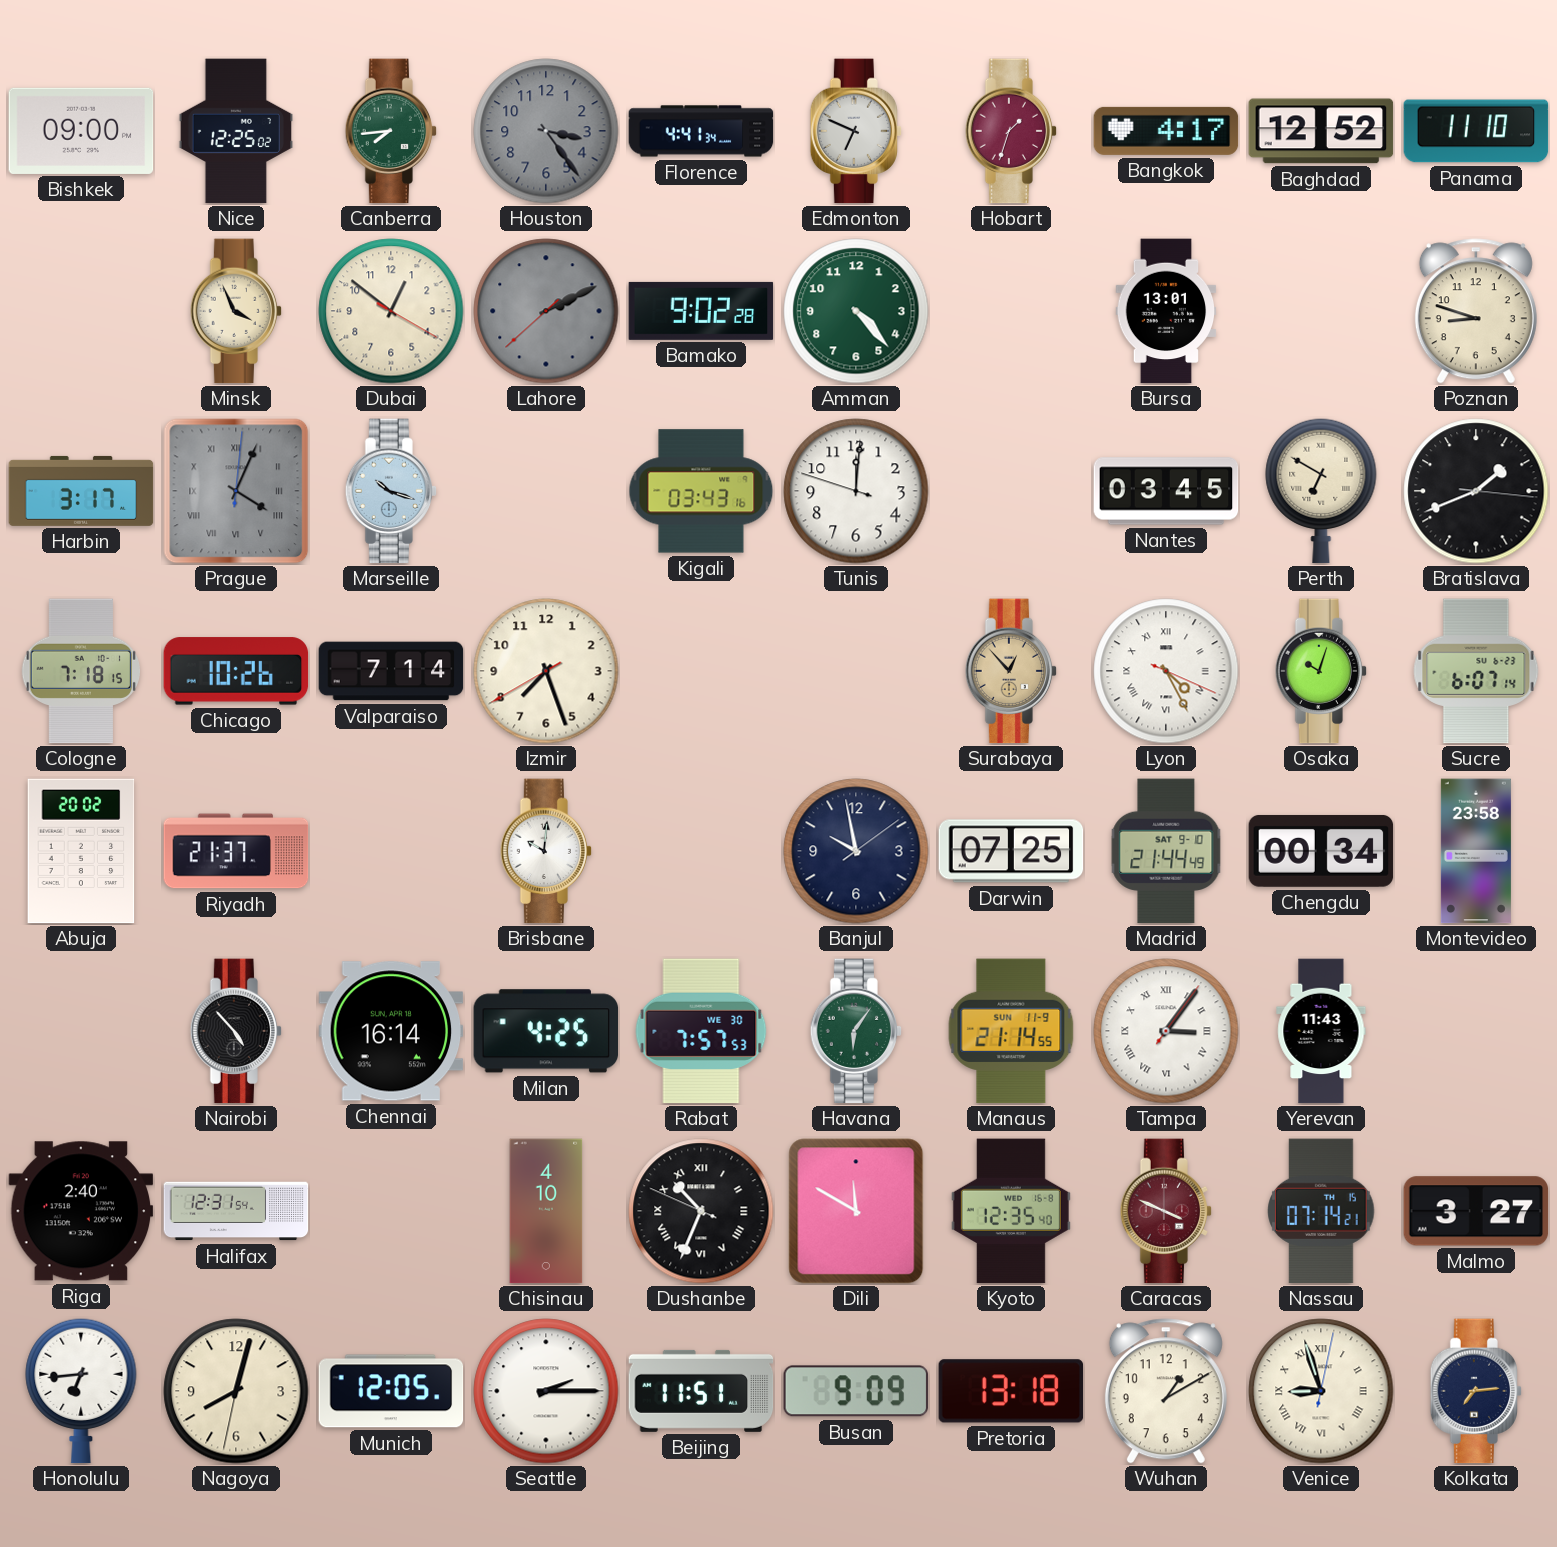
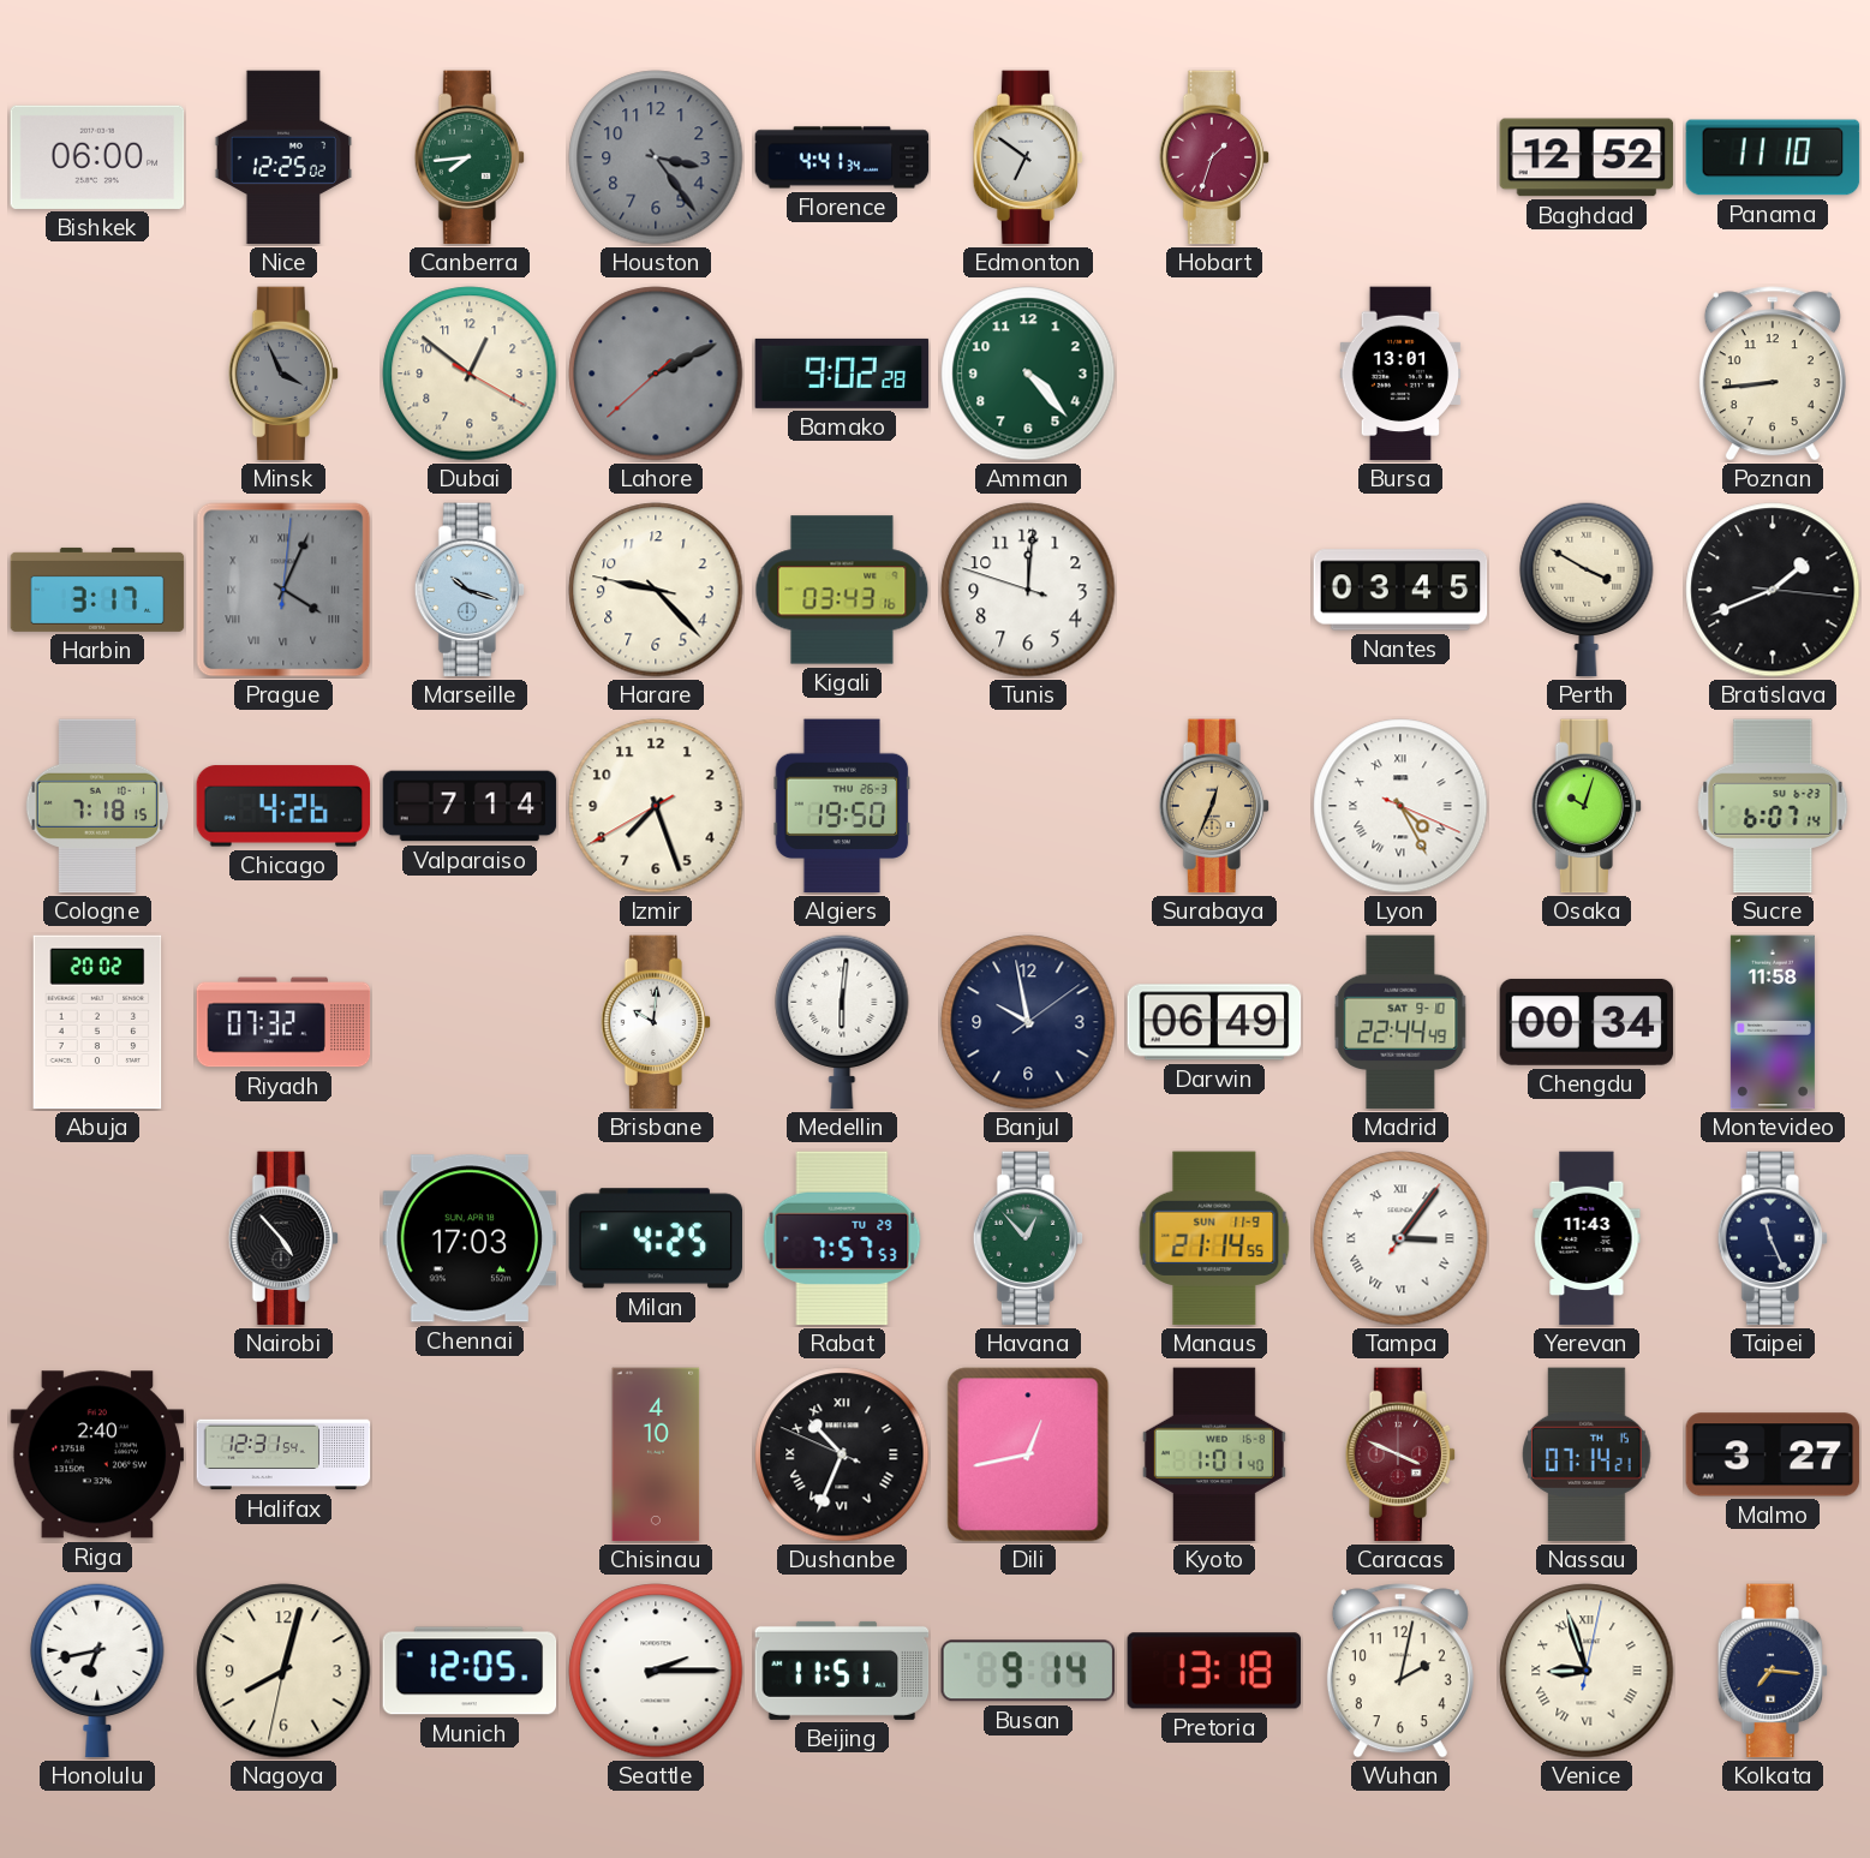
Bishkek: 09:00 -> 06:00 (97, 157)
Edmonton: 6:49 -> 6:51 (1028, 157)
Bangkok: 4:17 -> none (1166, 131)
Minsk dial: cream -> grey (283, 374)
Poznan: 8:48 -> 8:44 (1773, 374)
Harare: none -> 9:22 (656, 590)
Perth: 6:50 -> 3:50 (1587, 590)
Chicago: 10:26 -> 4:26 (283, 806)
Algiers: none -> 19:50 (842, 806)
Surabaya: 12:53 -> 12:34 (1214, 806)
Riyadh: 21:37 -> 07:32 (283, 1022)
Medellin: none -> 6:01 (842, 1022)
Darwin: 07:25 -> 06:49 (1214, 1022)
Madrid: 21:44 -> 22:44 (1400, 1022)
Montevideo: 23:58 -> 11:58 (1773, 1022)
Chennai: 16:14 -> 17:03 (470, 1238)
Rabat date: WE 30 -> TU 29 (842, 1238)
Havana: 6:06 -> 12:53 (1028, 1238)
Taipei: none -> 11:26 (1773, 1238)
Dili: 11:50 -> 12:43 (1028, 1454)
Kyoto: 12:35 -> 1:01 (1214, 1454)
Honolulu: 6:44 -> 6:43 (97, 1671)
Busan: 9:09 -> 9:14 (1027, 1671)
Wuhan: 1:10 -> 2:02 (1400, 1671)
Kolkata: 7:14 -> 7:16 (1773, 1671)
